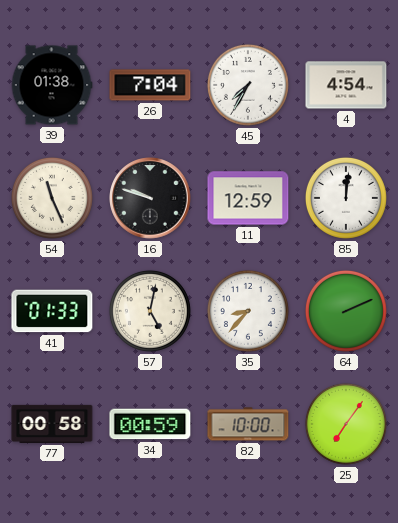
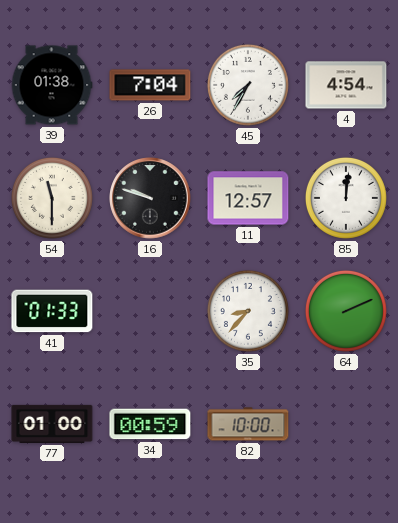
54: 11:26 -> 11:30 (52, 198)
11: 12:59 -> 12:57 (248, 198)
57: 5:02 -> none (150, 311)
77: 00:58 -> 01:00 (52, 424)
25: 7:06 -> none (346, 424)
